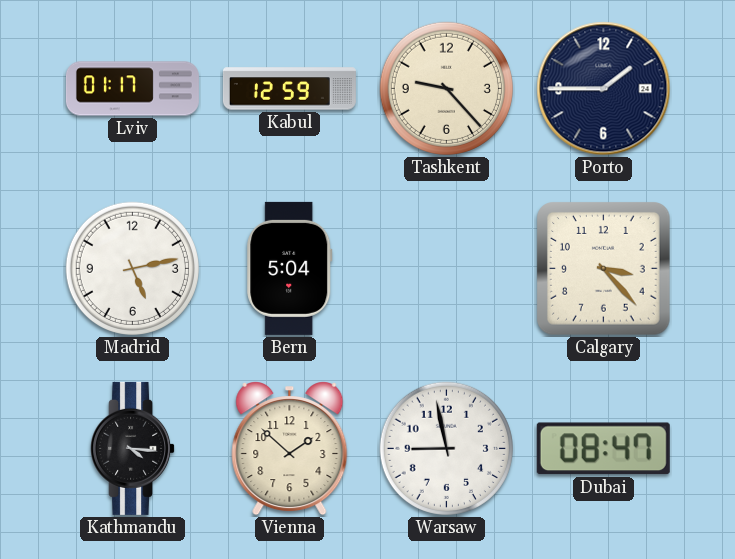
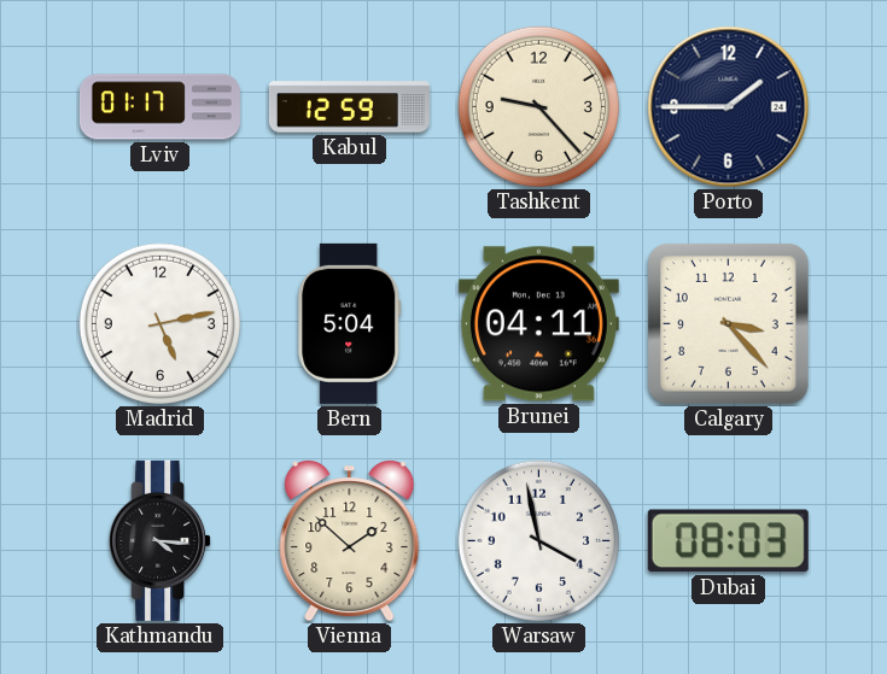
Brunei: none -> 04:11 (538, 324)
Warsaw: 8:58 -> 3:58 (538, 540)
Dubai: 08:47 -> 08:03 (728, 541)
